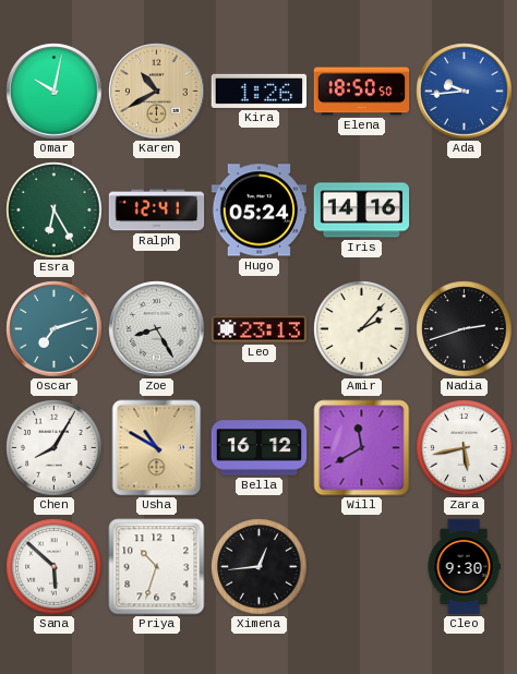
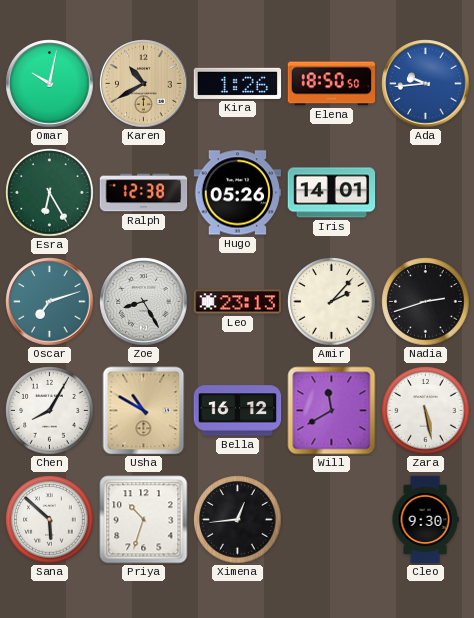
Ralph: 12:41 -> 12:38 (144, 193)
Hugo: 05:24 -> 05:26 (238, 193)
Iris: 14:16 -> 14:01 (332, 193)
Zara: 5:43 -> 5:28 (426, 411)
